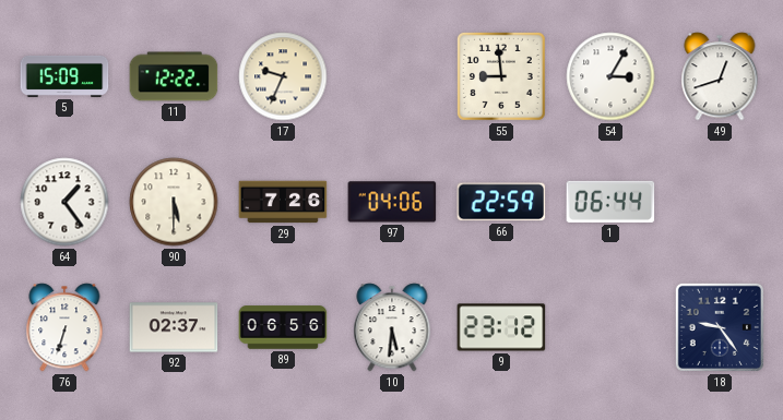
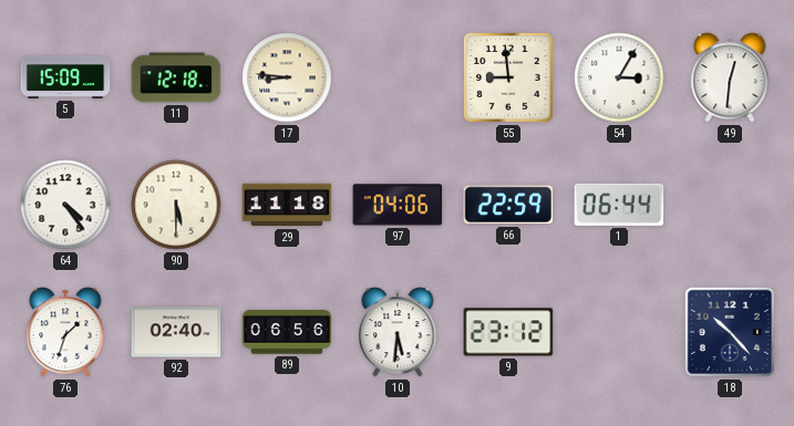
11: 12:22 -> 12:18 (176, 77)
17: 9:34 -> 8:46 (287, 77)
49: 12:42 -> 12:31 (730, 77)
64: 1:24 -> 4:24 (65, 205)
29: 7:26 -> 11:18 (287, 205)
76: 6:33 -> 1:33 (65, 332)
92: 02:37 -> 02:40 (176, 332)
18: 9:24 -> 10:23 (730, 332)
